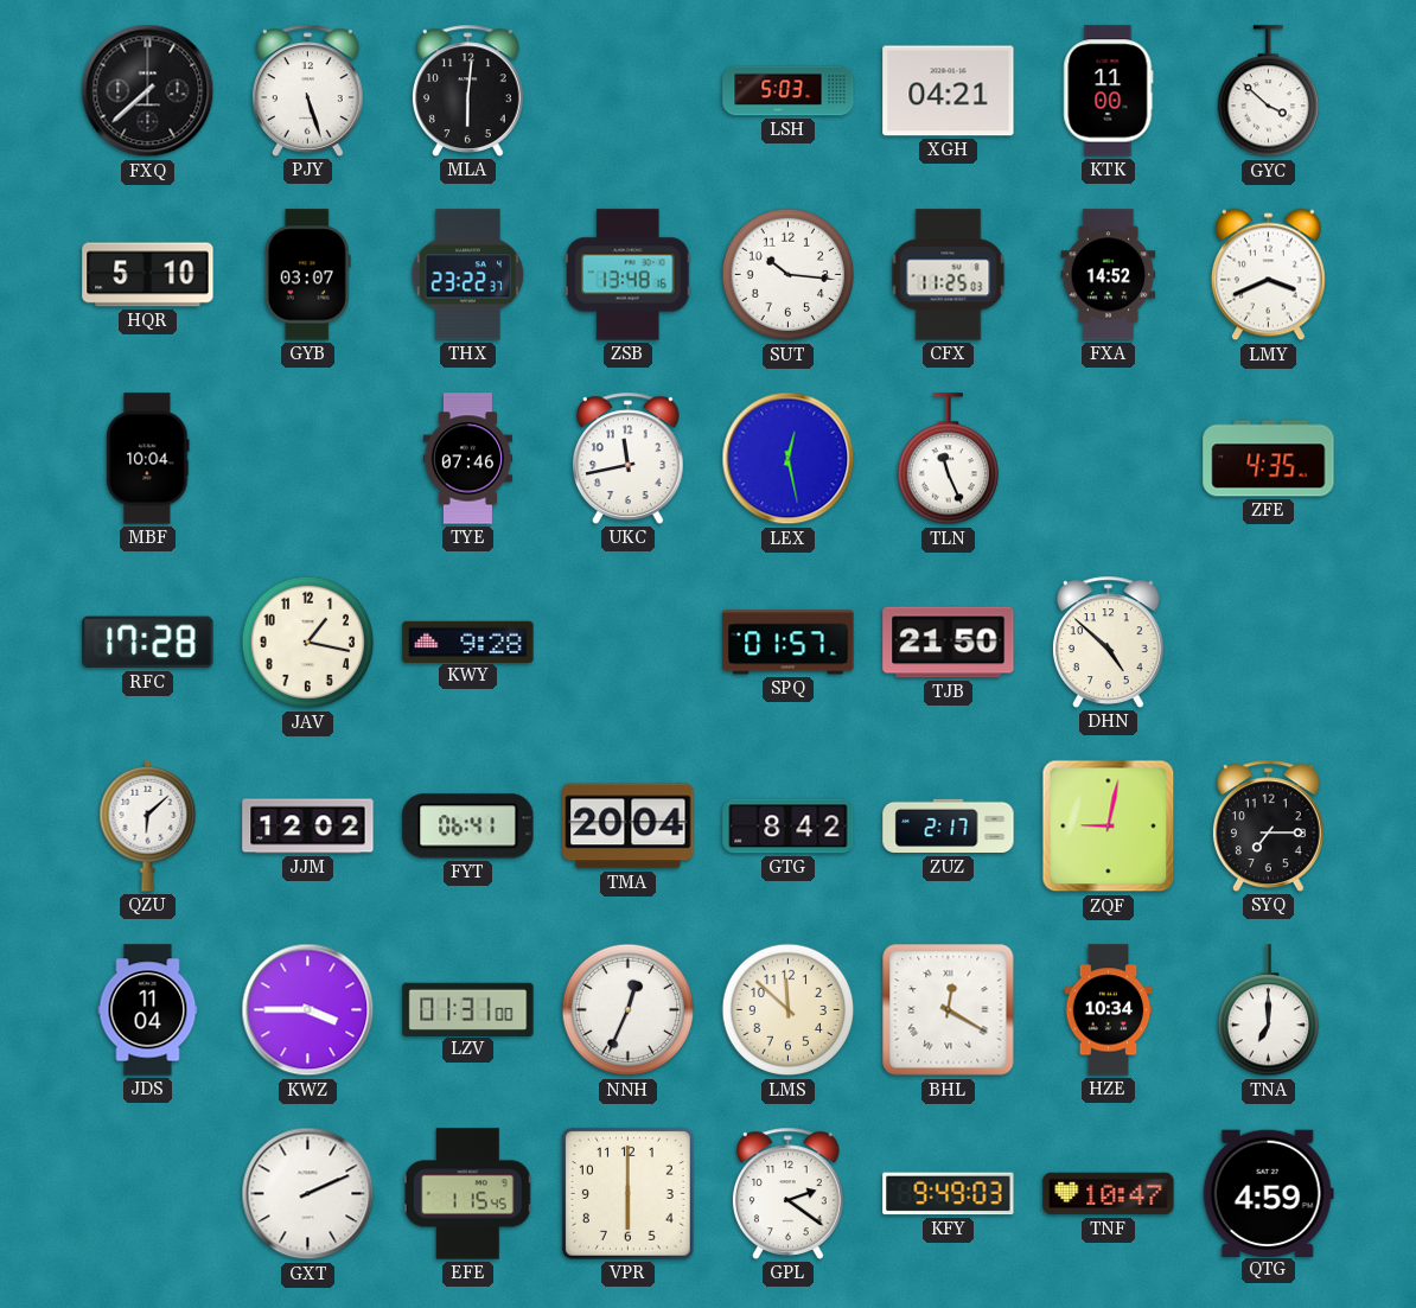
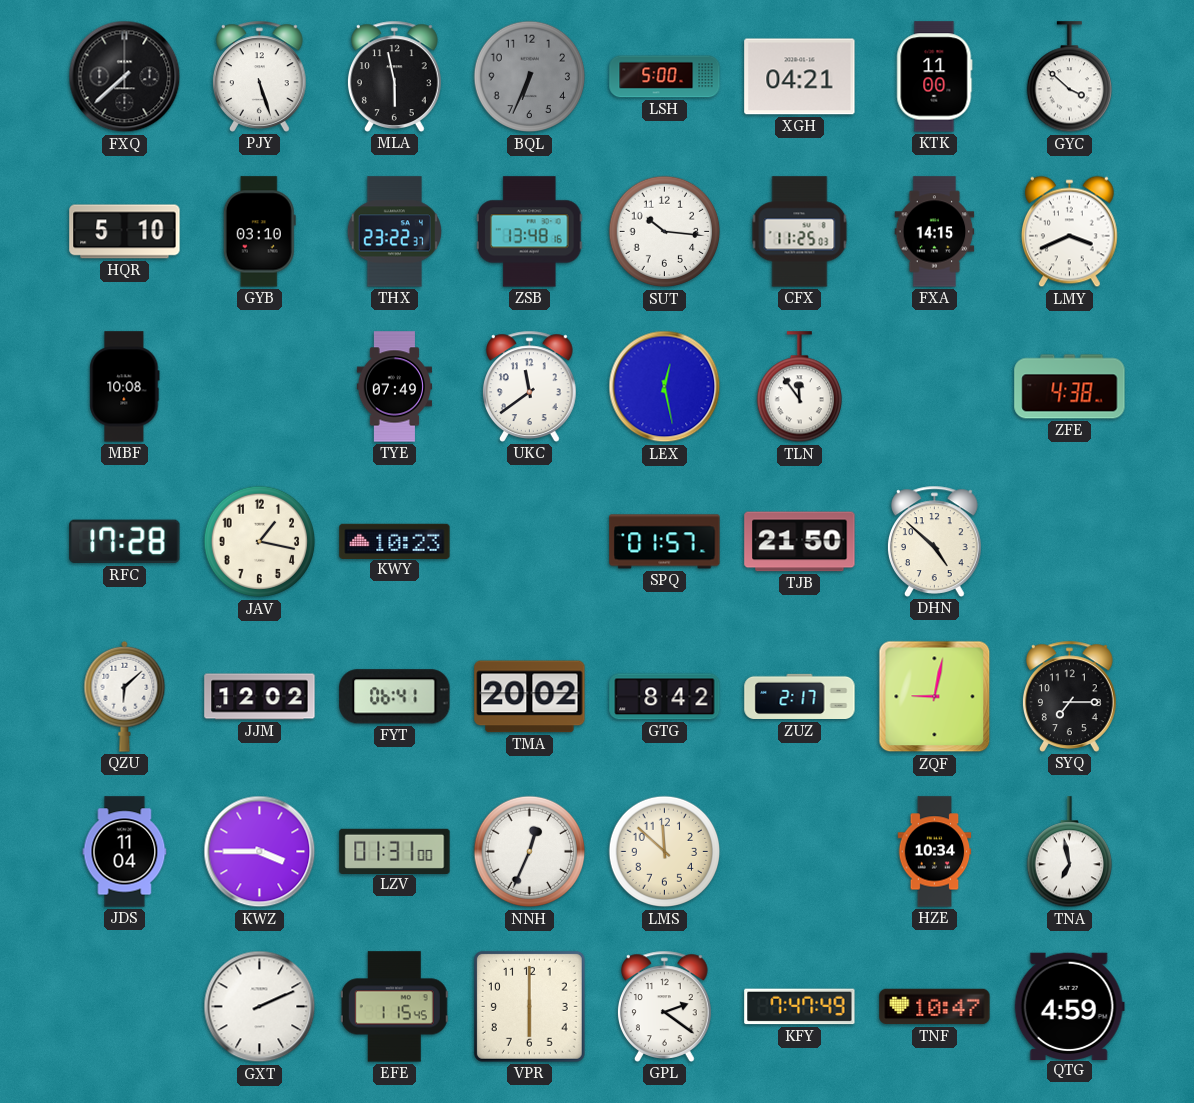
MLA: 6:01 -> 5:58 (395, 76)
BQL: none -> 6:34 (530, 77)
LSH: 5:03 -> 5:00 (665, 77)
GYB: 03:07 -> 03:10 (259, 232)
FXA: 14:52 -> 14:15 (935, 232)
MBF: 10:04 -> 10:08 (125, 387)
TYE: 07:46 -> 07:49 (394, 387)
UKC: 11:43 -> 11:39 (530, 386)
TLN: 11:26 -> 11:54 (799, 387)
ZFE: 4:35 -> 4:38 (1070, 387)
KWY: 9:28 -> 10:23 (395, 541)
TMA: 20:04 -> 20:02 (530, 697)
BHL: 12:20 -> none (949, 1010)
TNA: 7:00 -> 6:58 (1069, 852)
KFY: 9:49 -> 7:47 (800, 1007)
